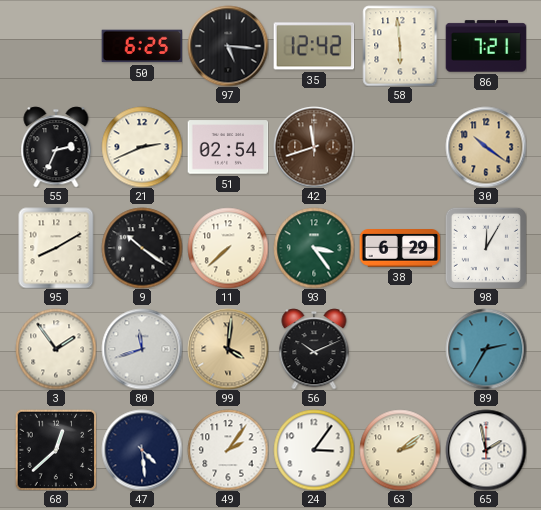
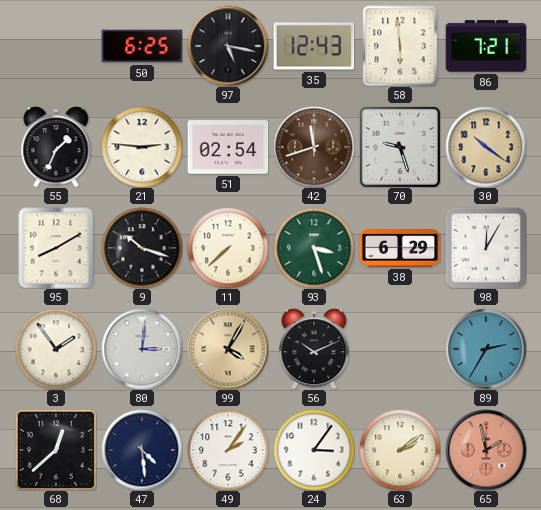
97: 5:16 -> 5:17 (228, 46)
35: 12:42 -> 12:43 (314, 46)
55: 2:34 -> 1:34 (56, 147)
21: 2:41 -> 2:46 (142, 147)
70: none -> 9:27 (400, 147)
9: 10:21 -> 10:18 (142, 248)
93: 3:24 -> 3:27 (314, 248)
80: 11:42 -> 3:01 (142, 349)
99: 4:01 -> 4:05 (228, 349)
65 dial: white -> salmon (486, 450)
